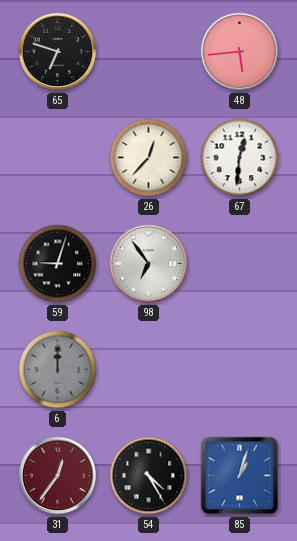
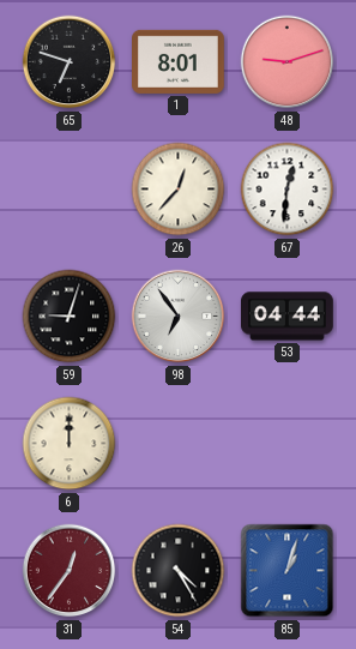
1: none -> 8:01 (179, 61)
48: 5:44 -> 9:12 (288, 62)
53: none -> 04:44 (288, 317)
6 dial: grey -> cream (70, 444)
